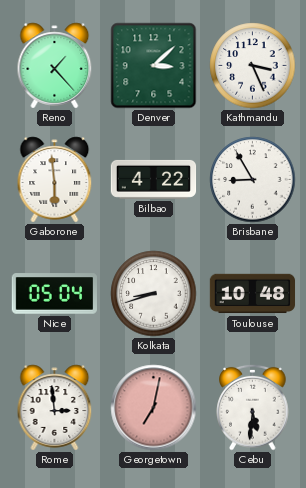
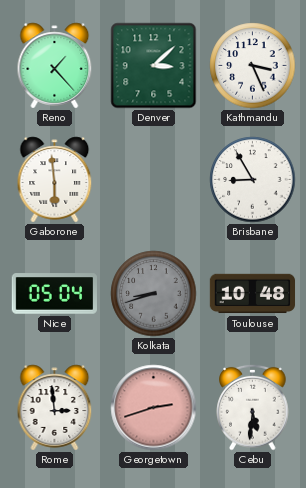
Bilbao: 4:22 -> none (154, 179)
Kolkata dial: white -> grey (154, 294)
Georgetown: 7:02 -> 2:42 (154, 408)
